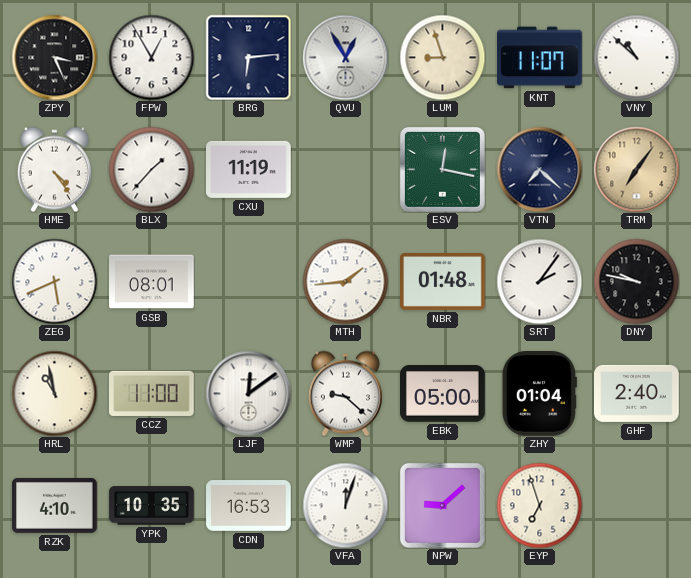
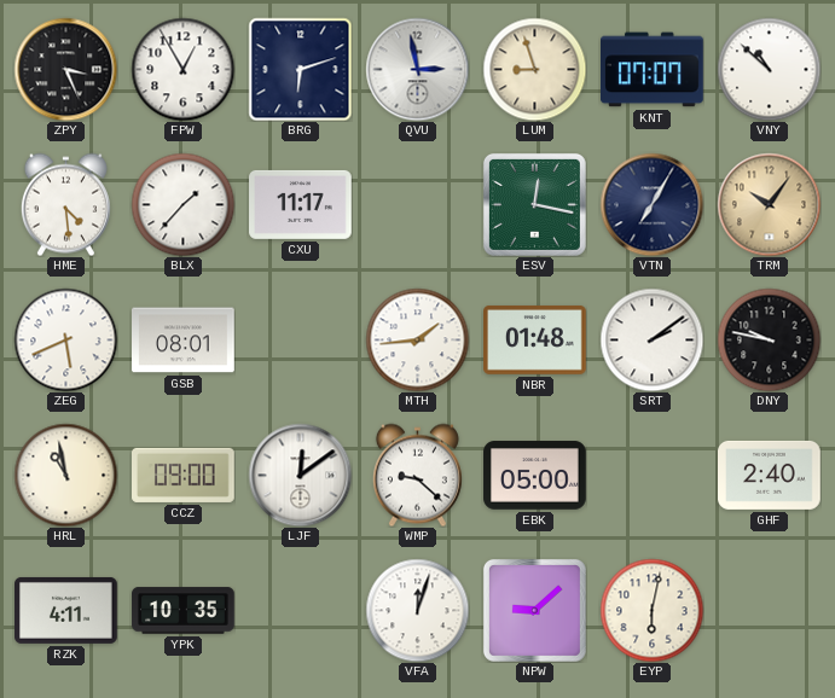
BRG: 6:14 -> 6:12 (300, 69)
QVU: 12:55 -> 2:58 (417, 69)
KNT: 11:07 -> 07:07 (653, 70)
HME: 4:24 -> 4:29 (65, 204)
CXU: 11:19 -> 11:17 (301, 204)
VTN: 7:22 -> 7:05 (651, 204)
TRM: 7:06 -> 10:06 (769, 204)
SRT: 2:06 -> 2:09 (651, 339)
CCZ: 11:00 -> 09:00 (184, 475)
ZHY: 01:04 -> none (539, 394)
RZK: 4:10 -> 4:11 (66, 610)
CDN: 16:53 -> none (249, 506)
EYP: 6:57 -> 6:02 (651, 610)
